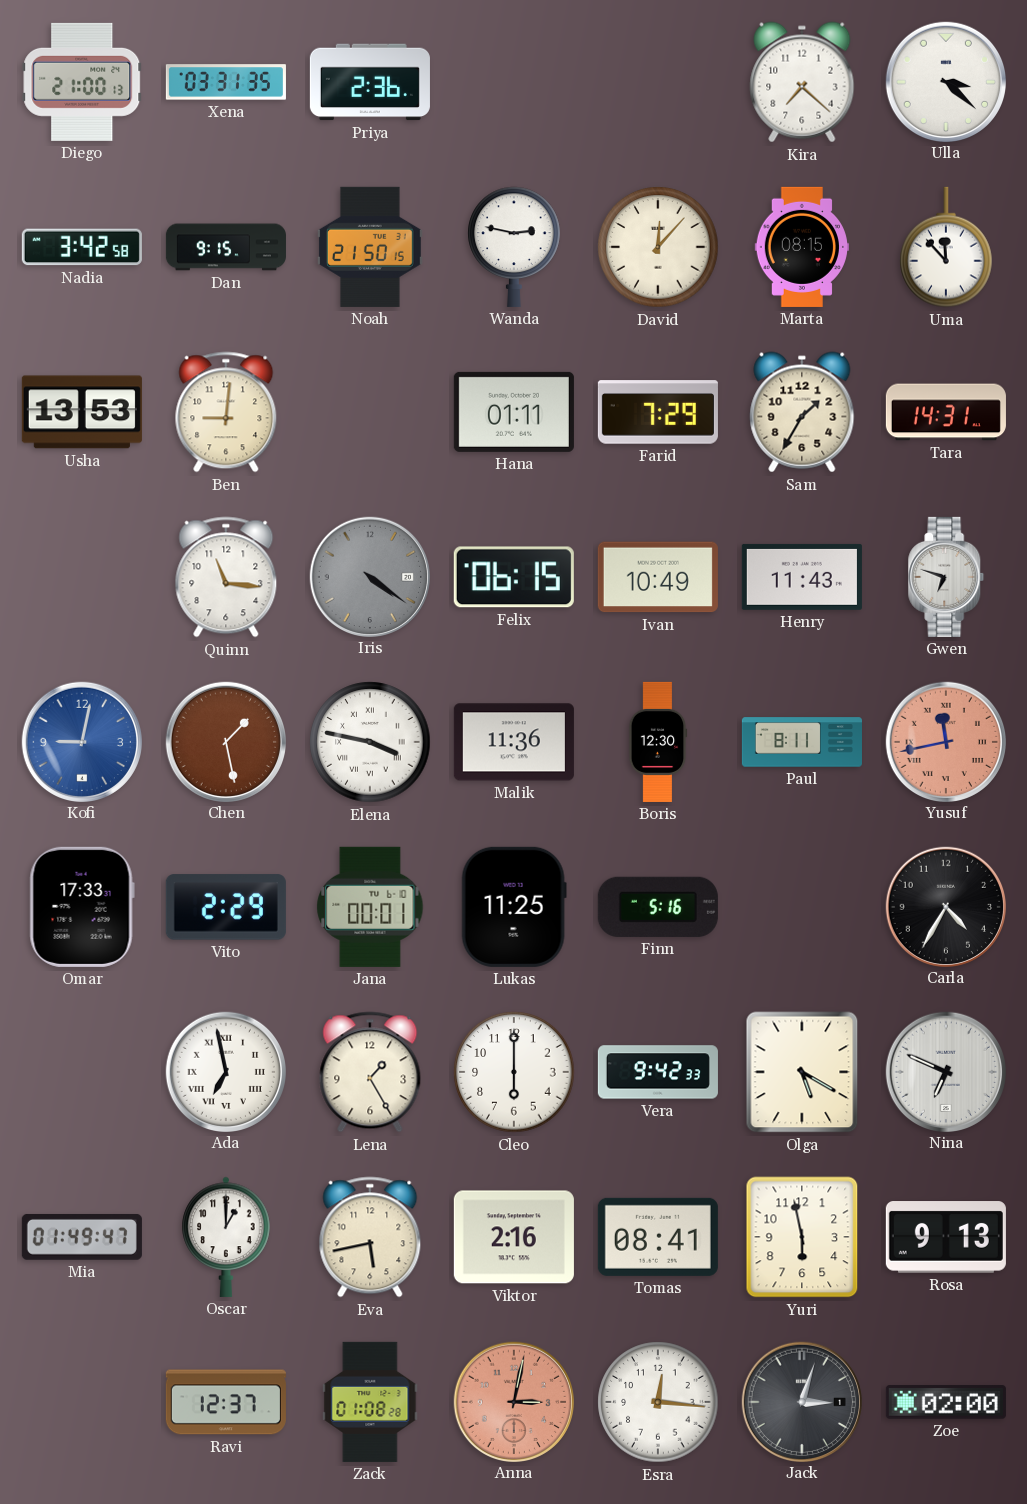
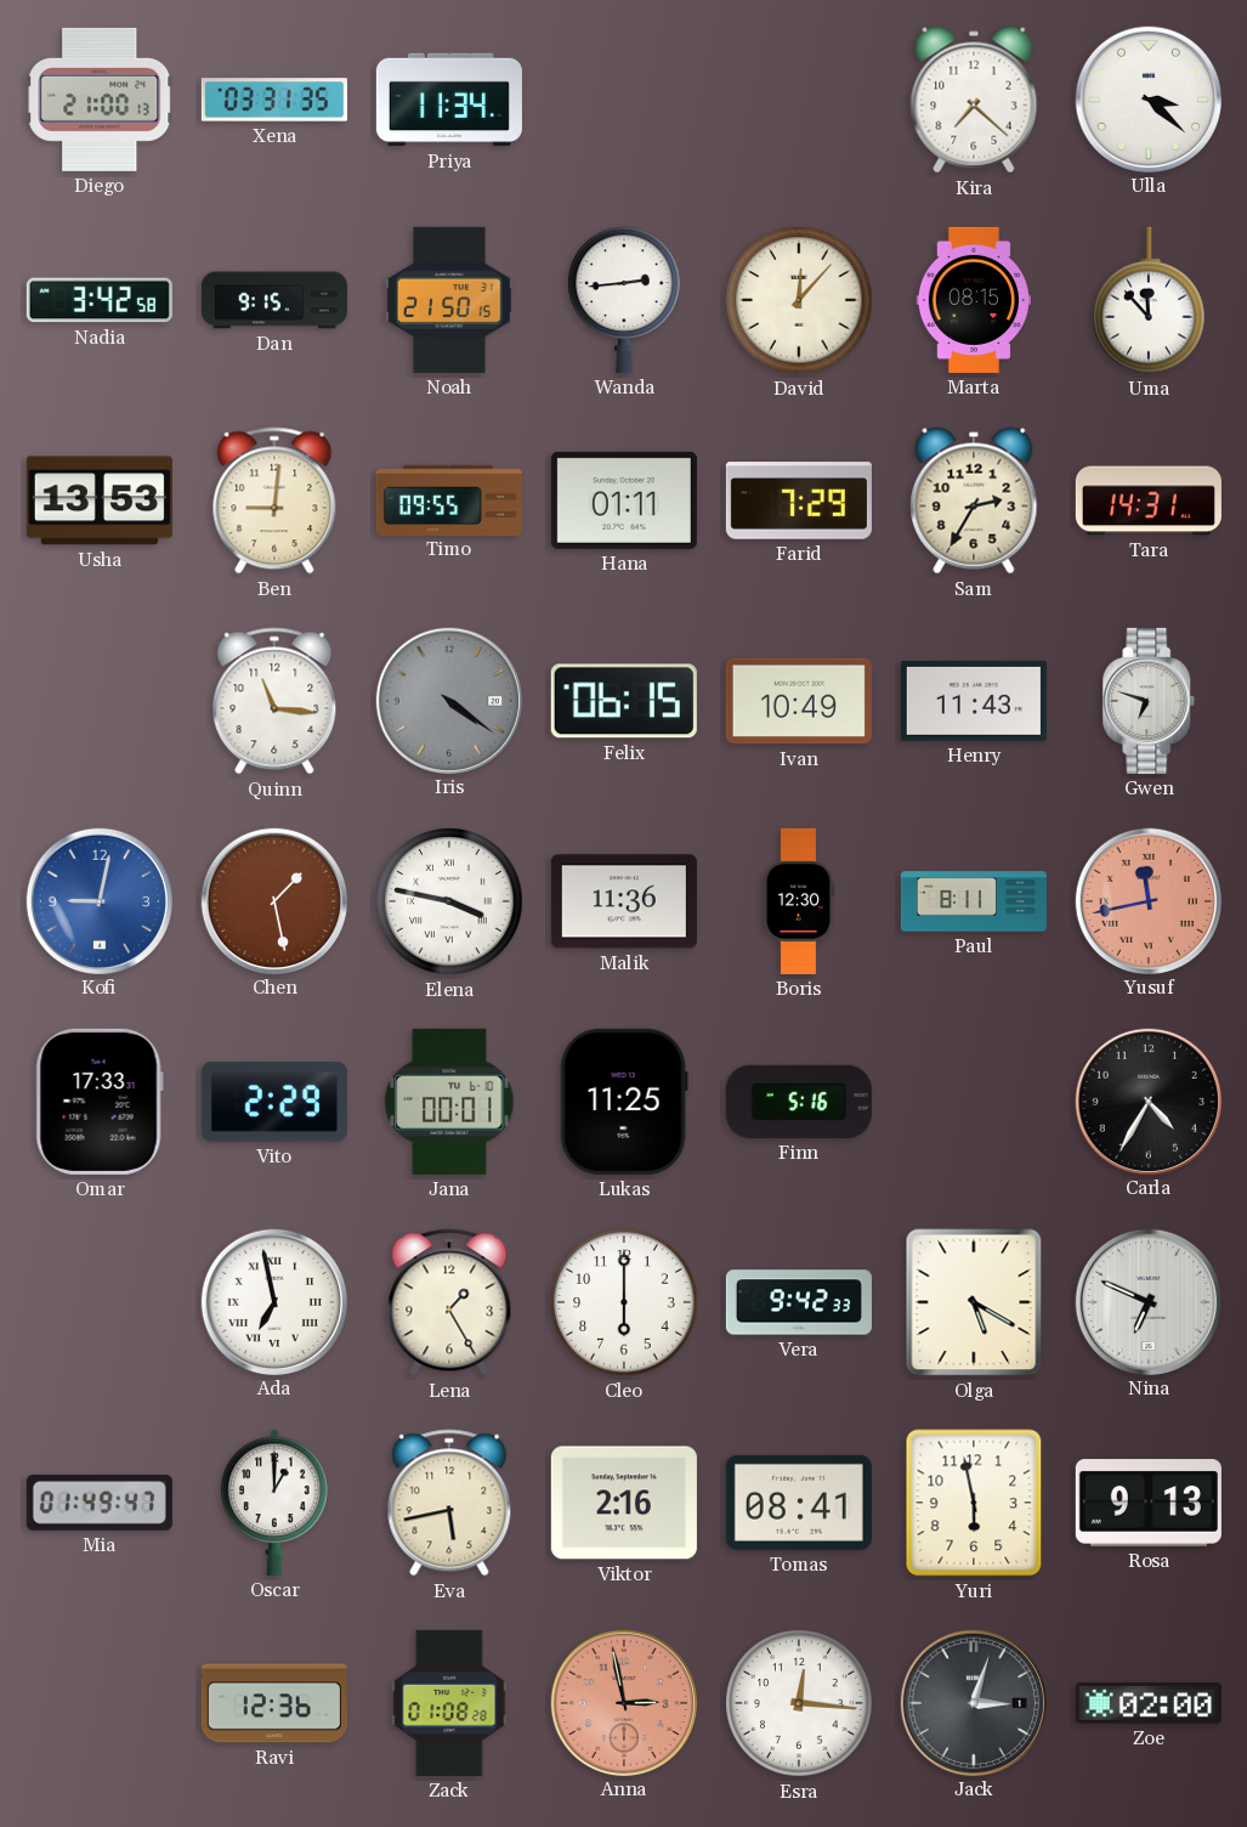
Priya: 2:36 -> 11:34 (449, 100)
Wanda: 2:47 -> 2:44 (624, 300)
Timo: none -> 09:55 (449, 499)
Sam: 1:35 -> 2:35 (974, 500)
Ravi: 12:37 -> 12:36 (274, 1703)
Anna: 3:02 -> 2:58 (623, 1702)
